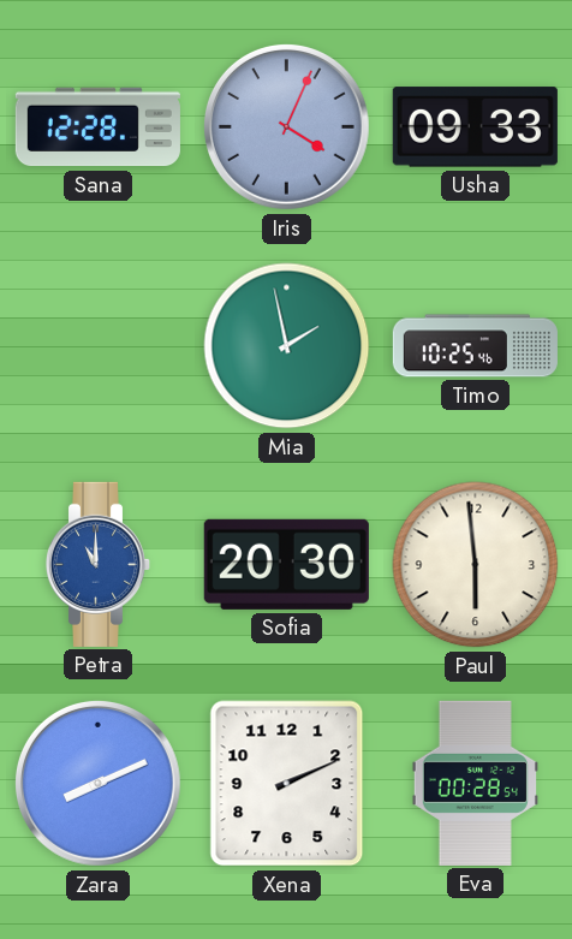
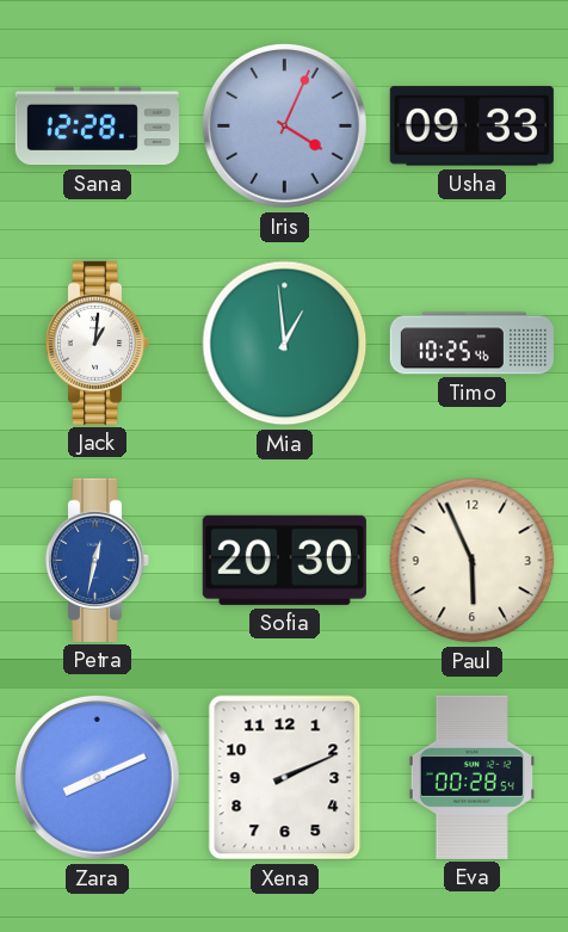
Jack: none -> 1:01 (98, 342)
Mia: 1:58 -> 12:59 (285, 344)
Petra: 11:00 -> 12:32 (98, 560)
Paul: 5:59 -> 5:56 (473, 561)
